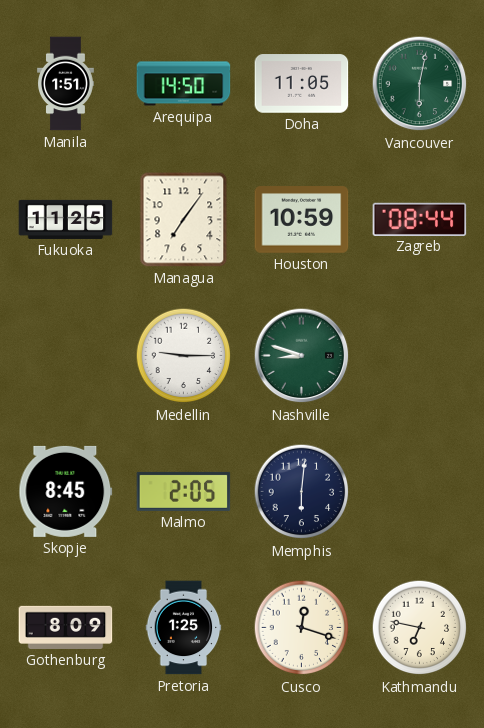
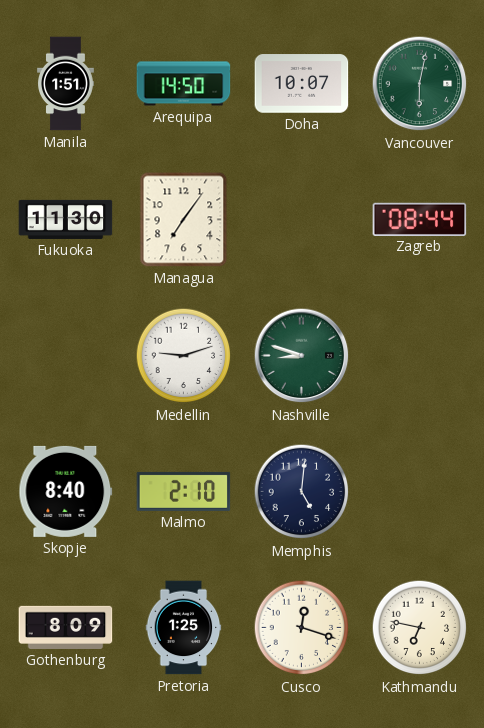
Doha: 11:05 -> 10:07 (302, 84)
Fukuoka: 11:25 -> 11:30 (66, 219)
Houston: 10:59 -> none (302, 220)
Medellin: 9:15 -> 9:12 (184, 356)
Skopje: 8:45 -> 8:40 (66, 491)
Malmo: 2:05 -> 2:10 (184, 491)
Memphis: 6:01 -> 5:01 (302, 492)
